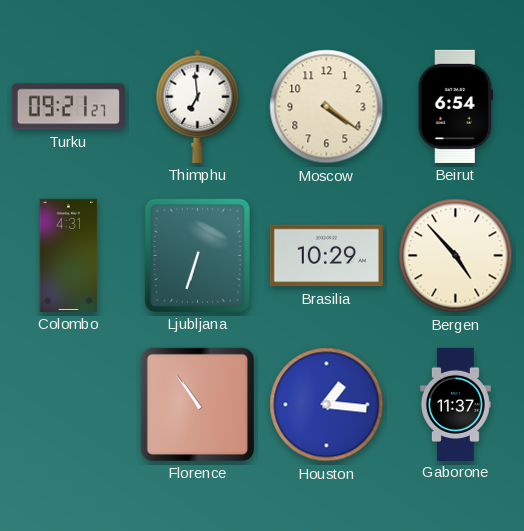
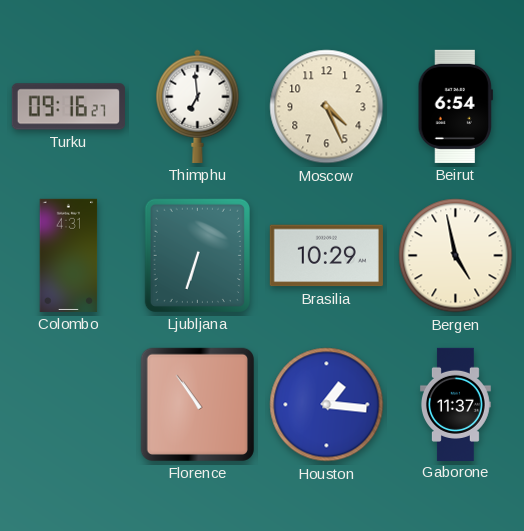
Turku: 09:21 -> 09:16 (68, 107)
Moscow: 4:21 -> 4:26 (327, 107)
Bergen: 4:53 -> 4:58 (456, 256)
